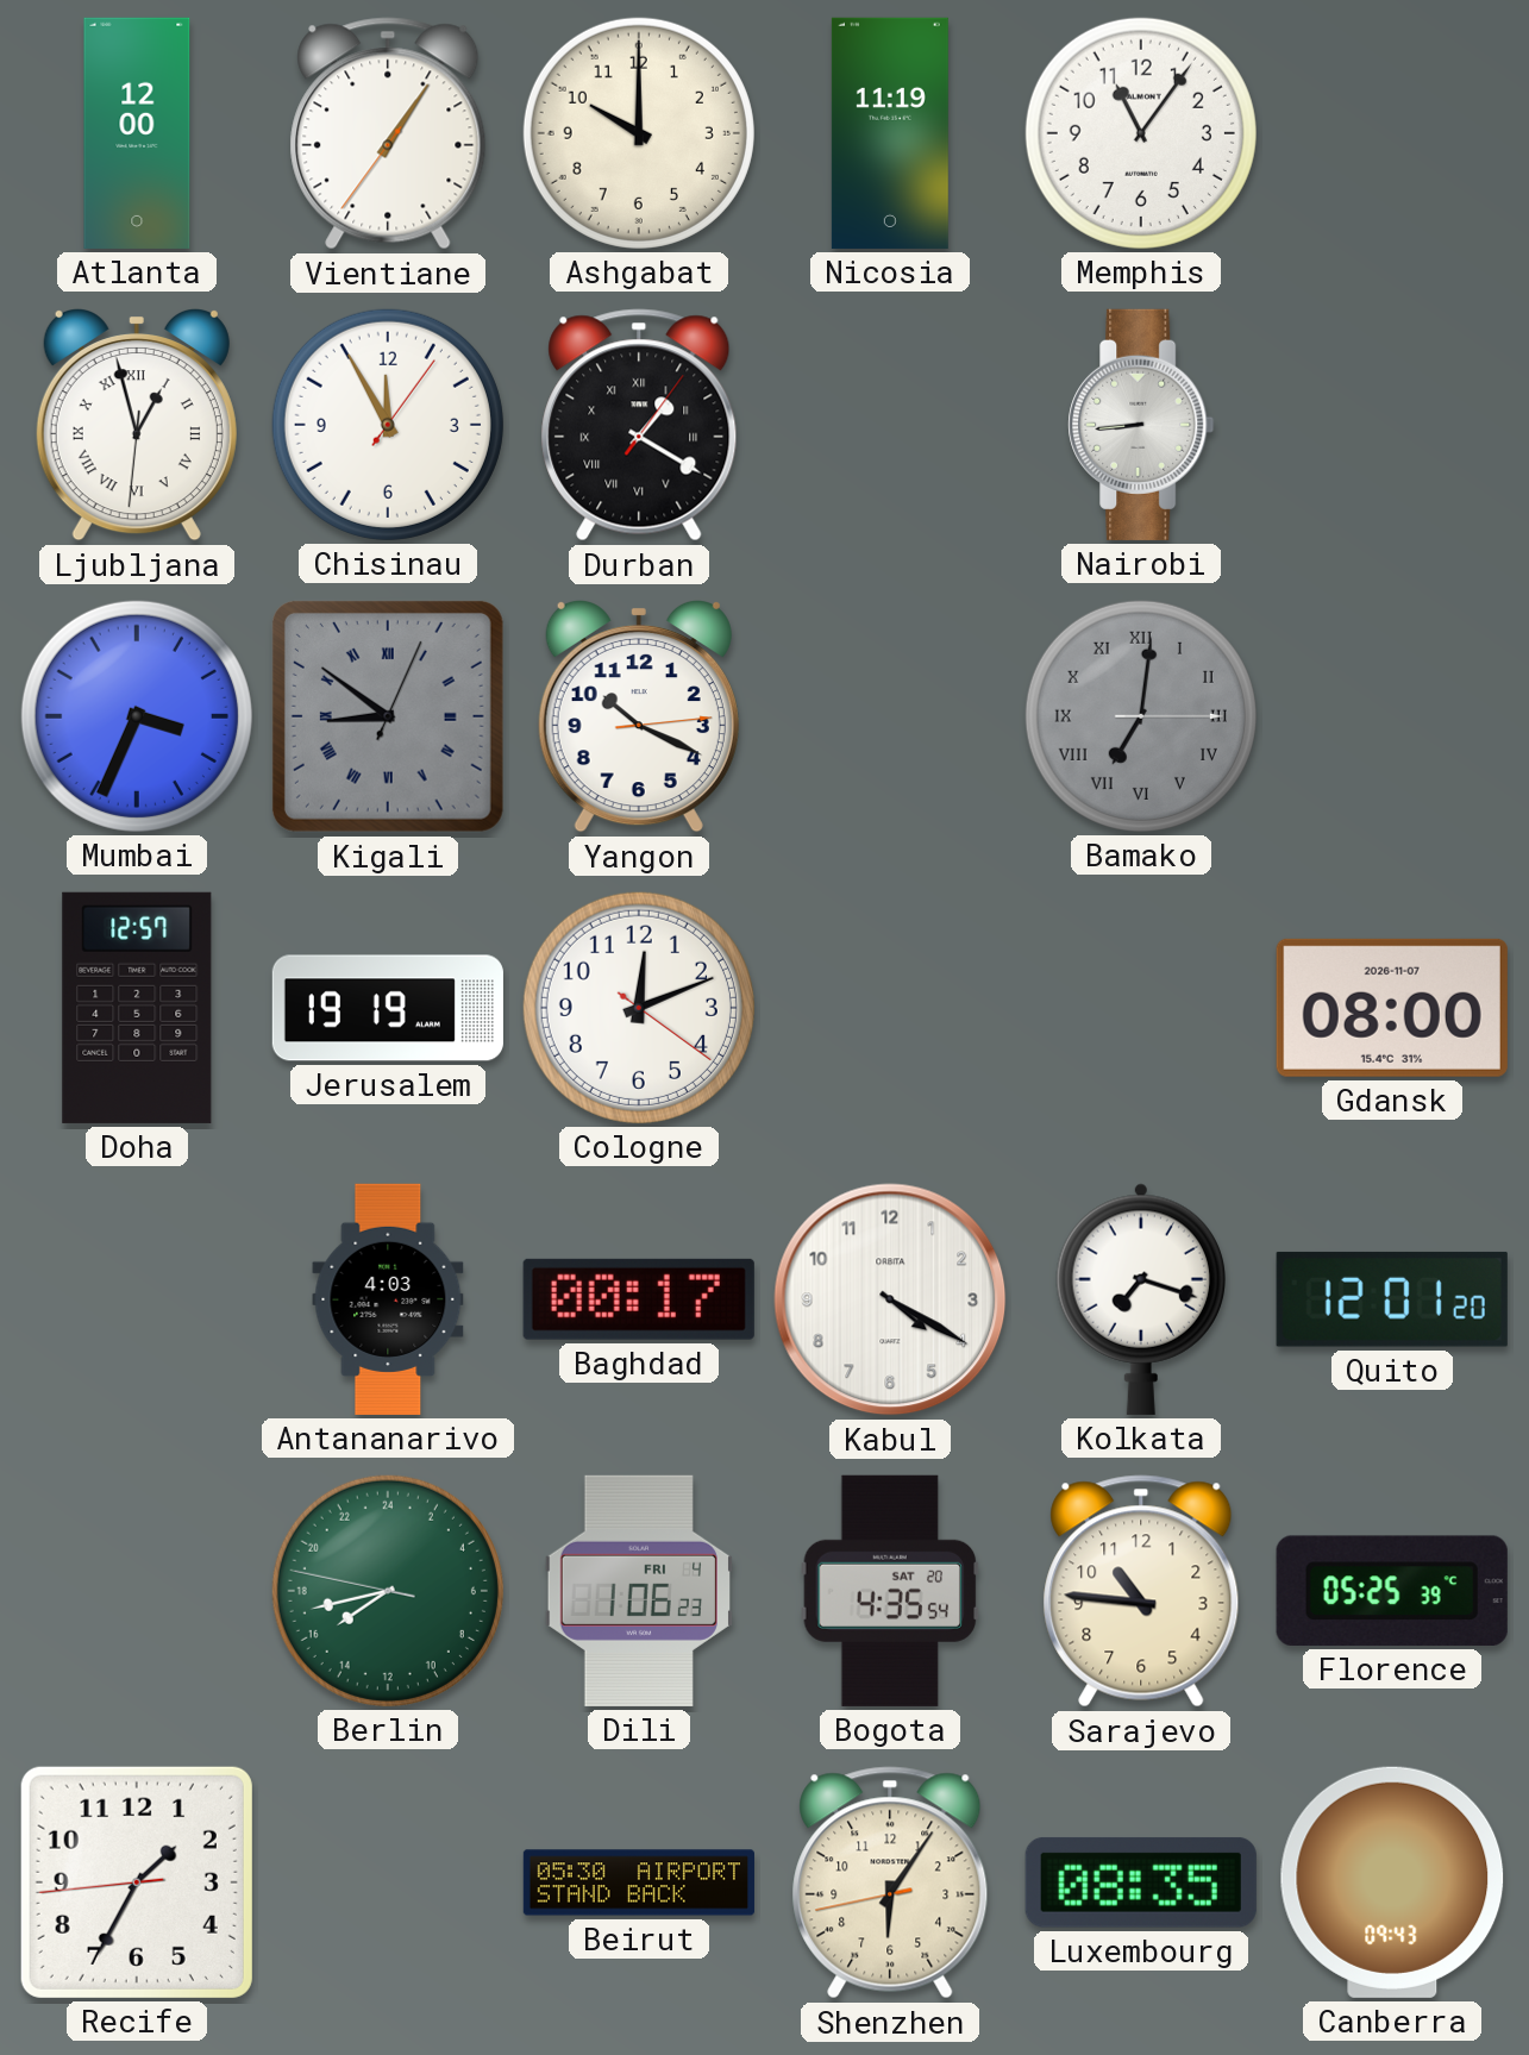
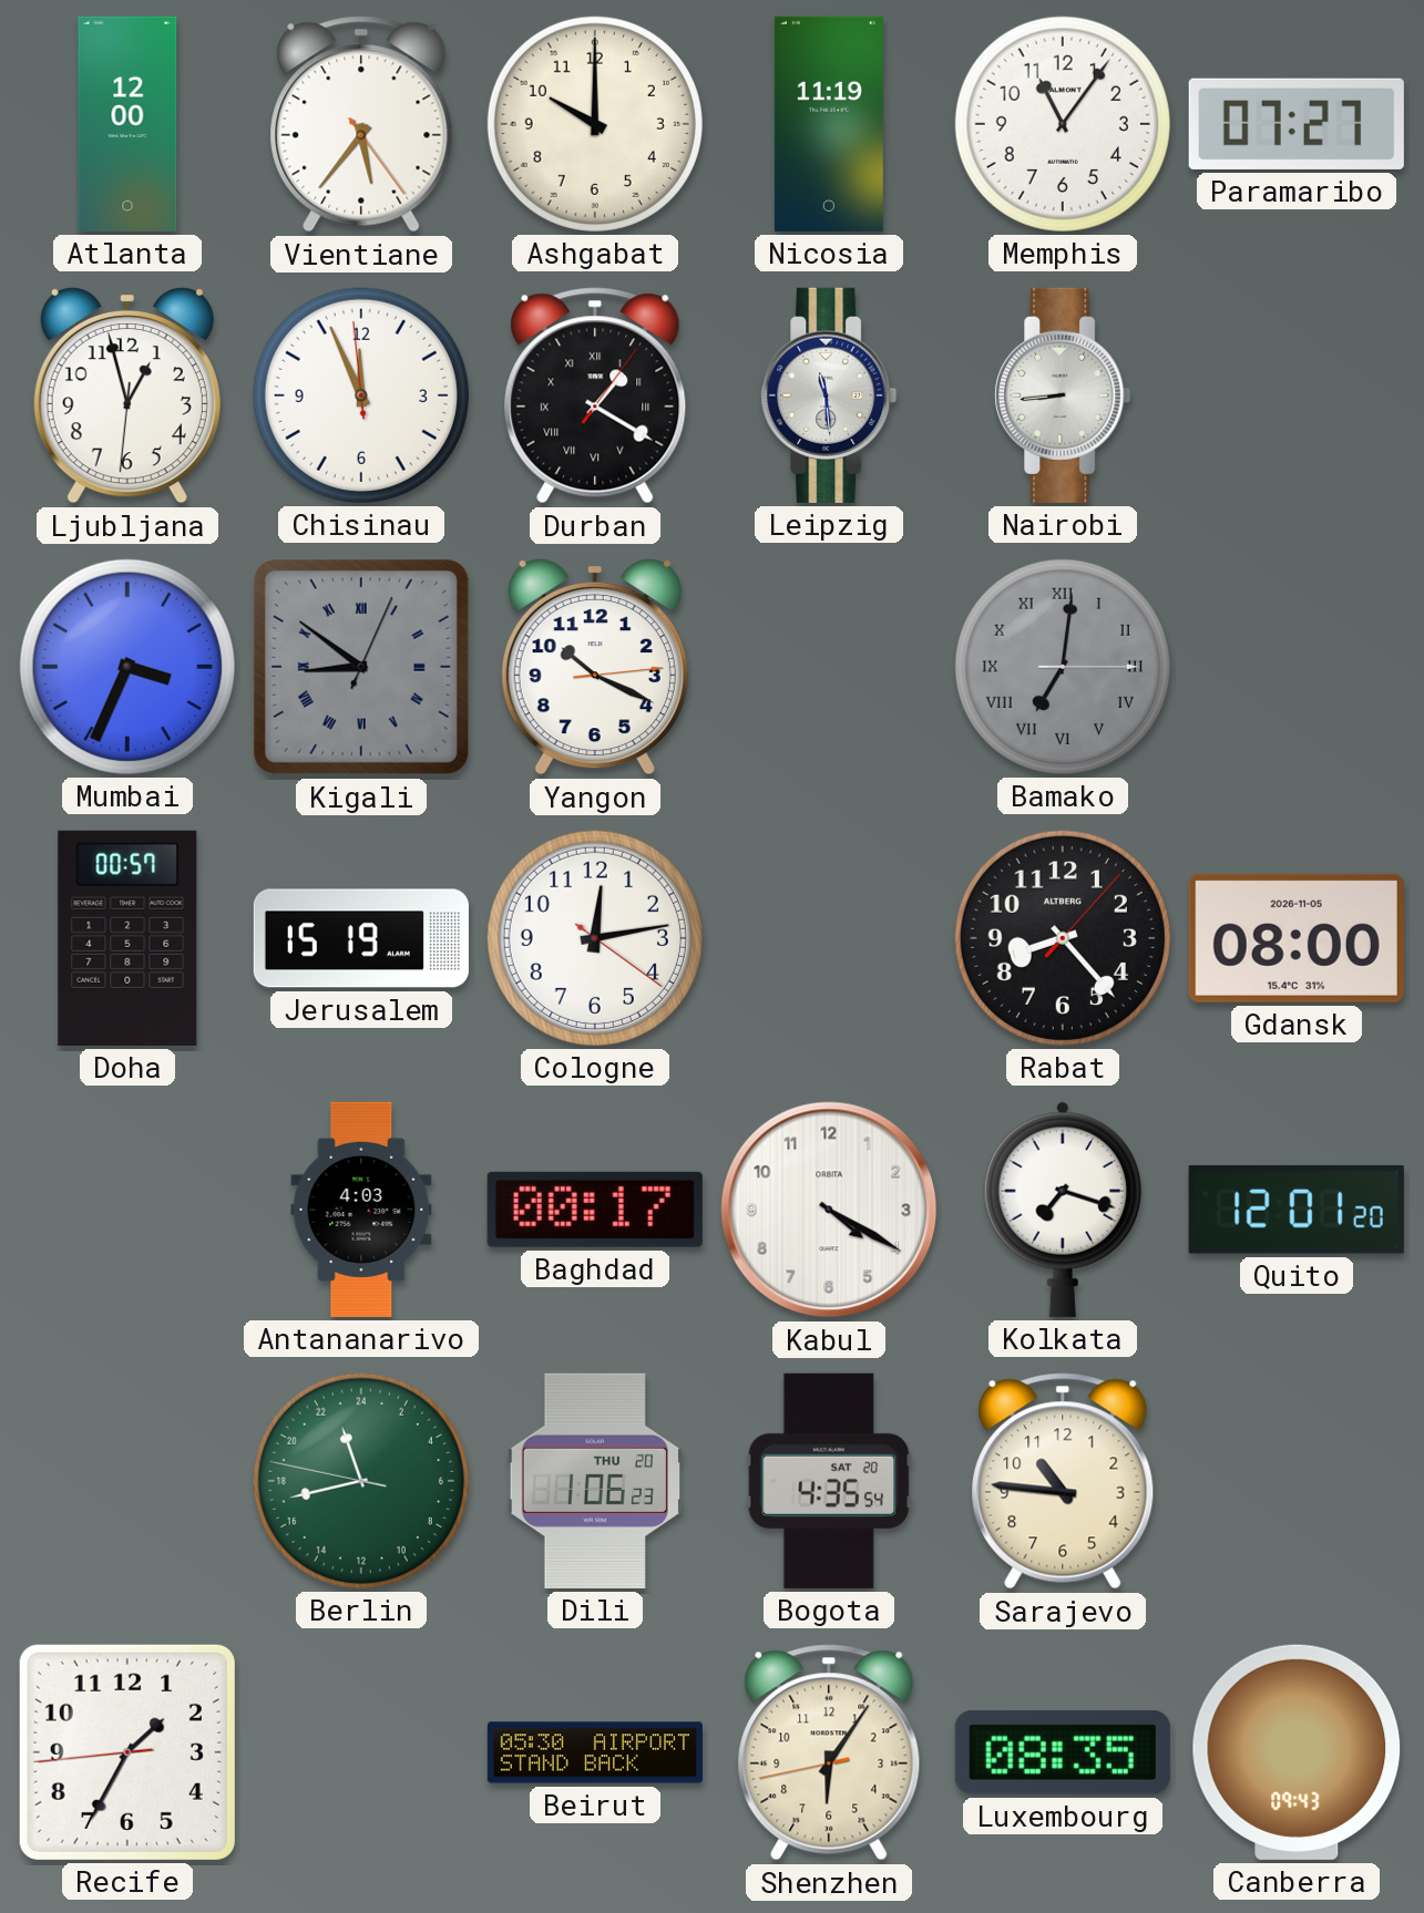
Vientiane: 1:05 -> 5:36 (361, 124)
Paramaribo: none -> 07:27 (1297, 124)
Ljubljana numerals: Roman -> Arabic (127, 395)
Chisinau: 11:55:06 -> 11:55:59 (361, 395)
Leipzig: none -> 11:29 (829, 395)
Doha: 12:57 -> 00:57 (127, 938)
Jerusalem: 19:19 -> 15:19 (361, 938)
Cologne: 12:11 -> 12:13 (595, 938)
Rabat: none -> 8:23 (1063, 938)
Gdansk date: 2026-11-07 -> 2026-11-05 (1297, 938)
Berlin: 15:42 -> 22:42 (361, 1481)
Dili date: FRI 4 -> THU 20 (595, 1481)
Florence: 05:25 -> none (1392, 1591)
